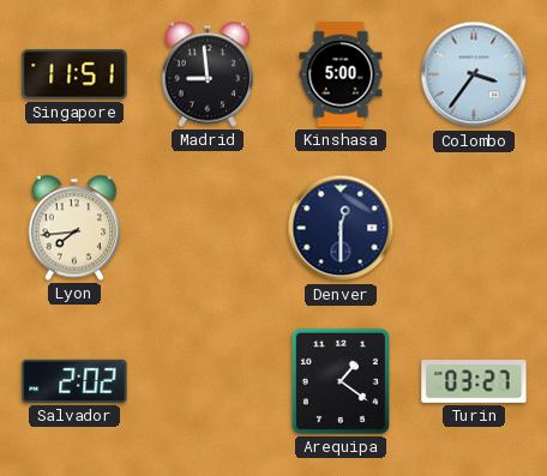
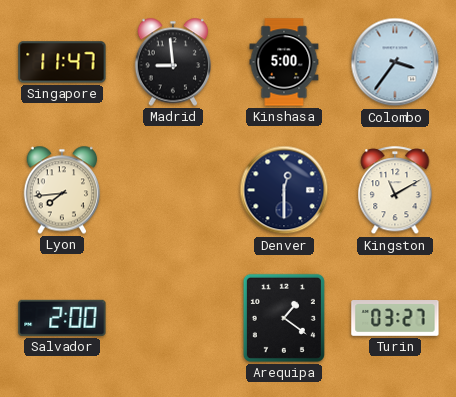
Singapore: 11:51 -> 11:47 (62, 62)
Kingston: none -> 11:10 (395, 191)
Salvador: 2:02 -> 2:00 (62, 318)
